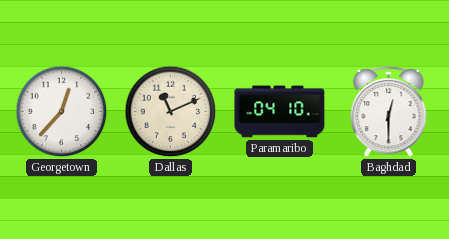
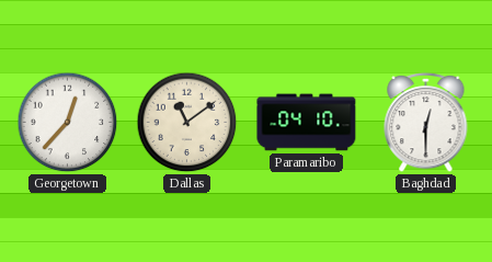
Dallas: 11:11 -> 11:09 (187, 123)
